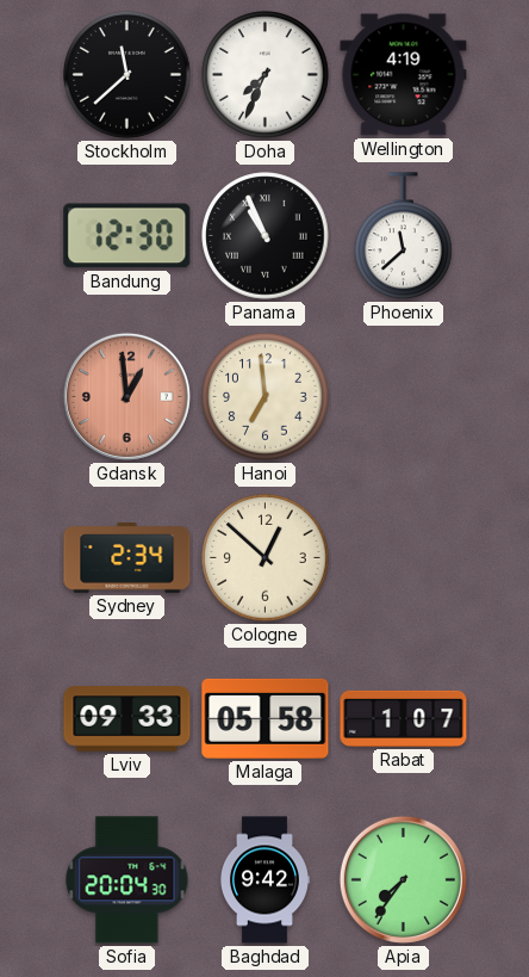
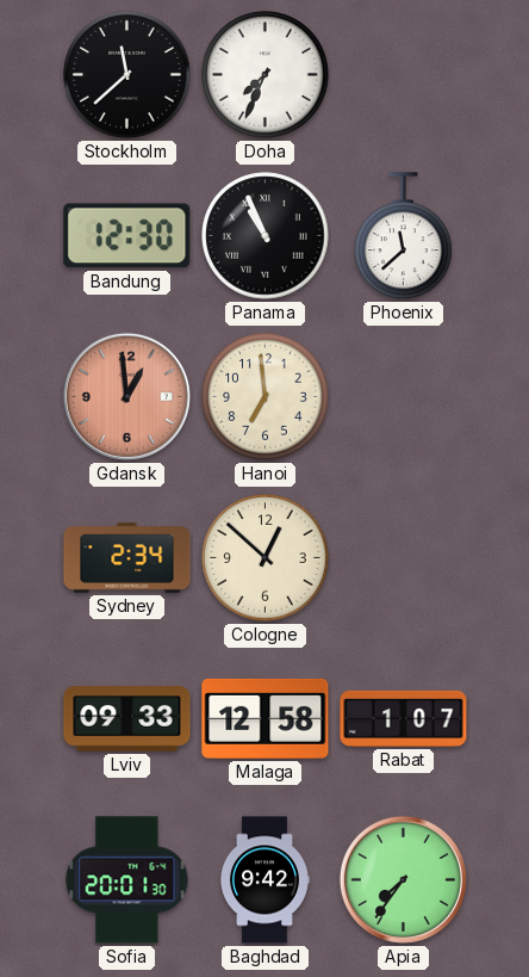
Wellington: 4:19 -> none (404, 75)
Malaga: 05:58 -> 12:58 (266, 718)
Sofia: 20:04 -> 20:01 (127, 880)
